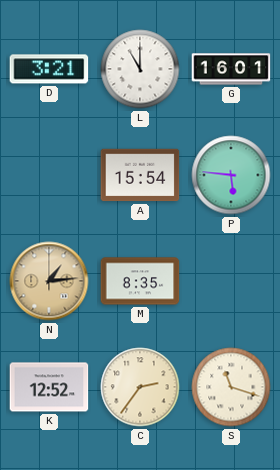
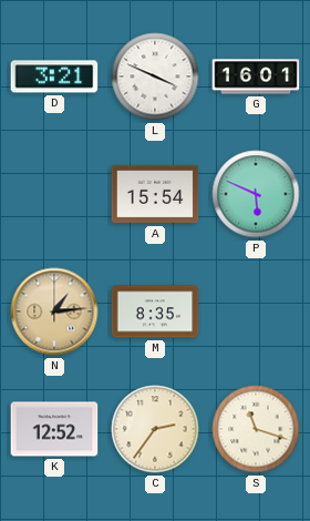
L: 11:00 -> 3:49 (155, 76)
P: 5:46 -> 5:49 (256, 194)
